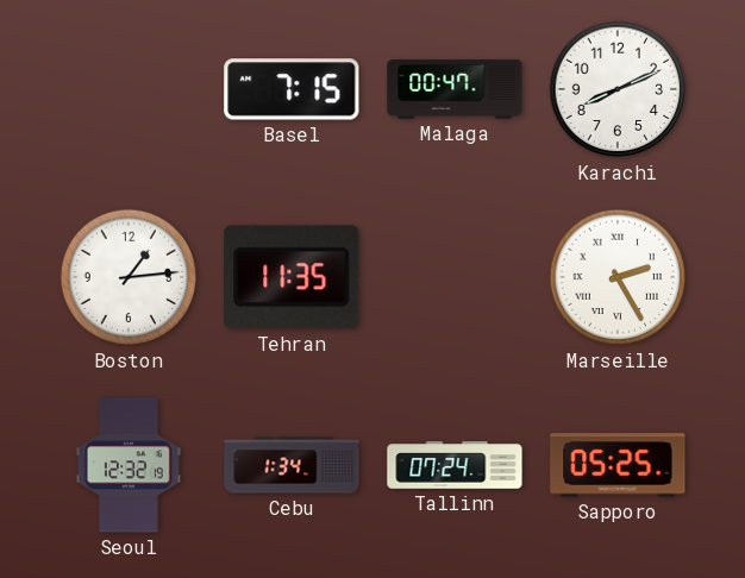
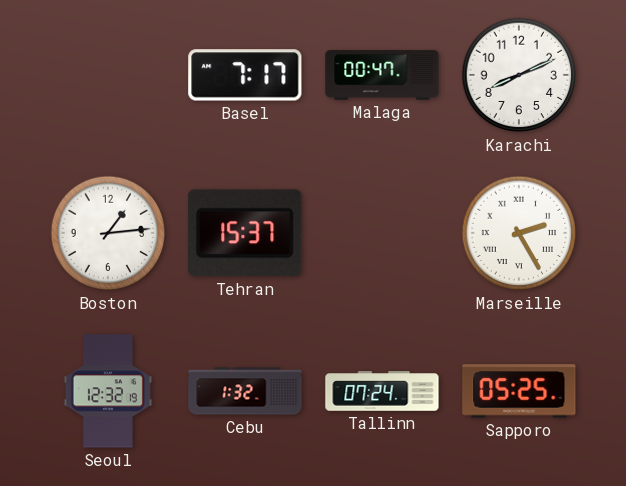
Basel: 7:15 -> 7:17 (245, 75)
Tehran: 11:35 -> 15:37 (245, 233)
Cebu: 1:34 -> 1:32 (245, 391)
